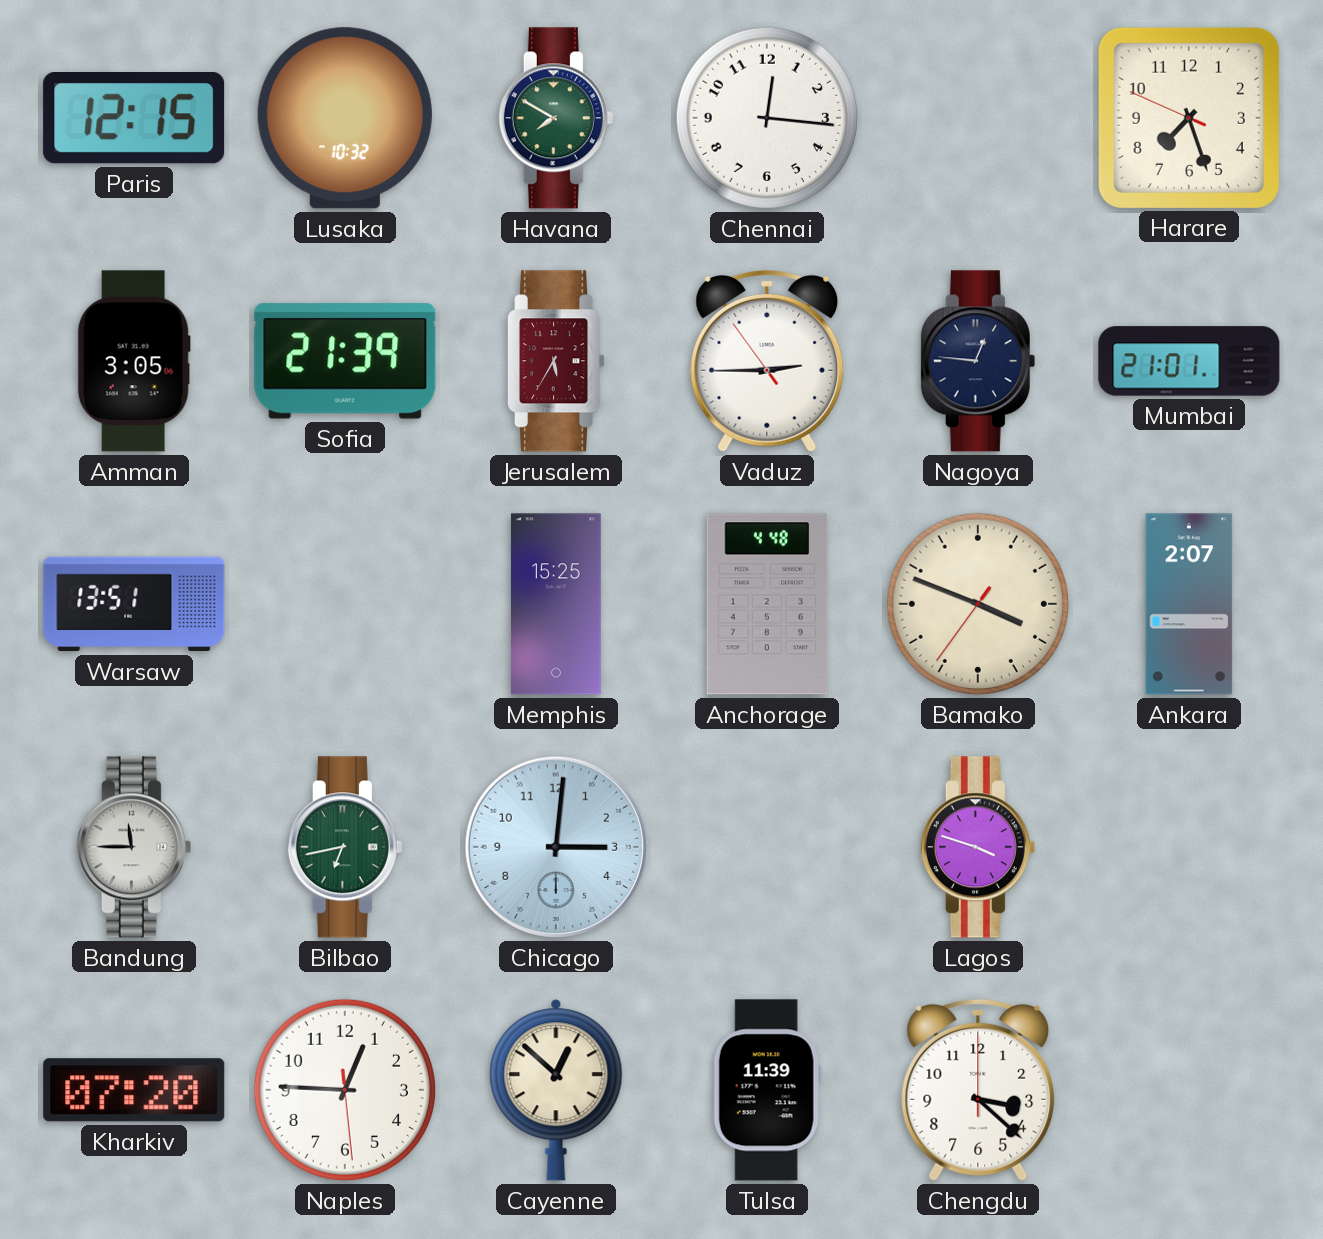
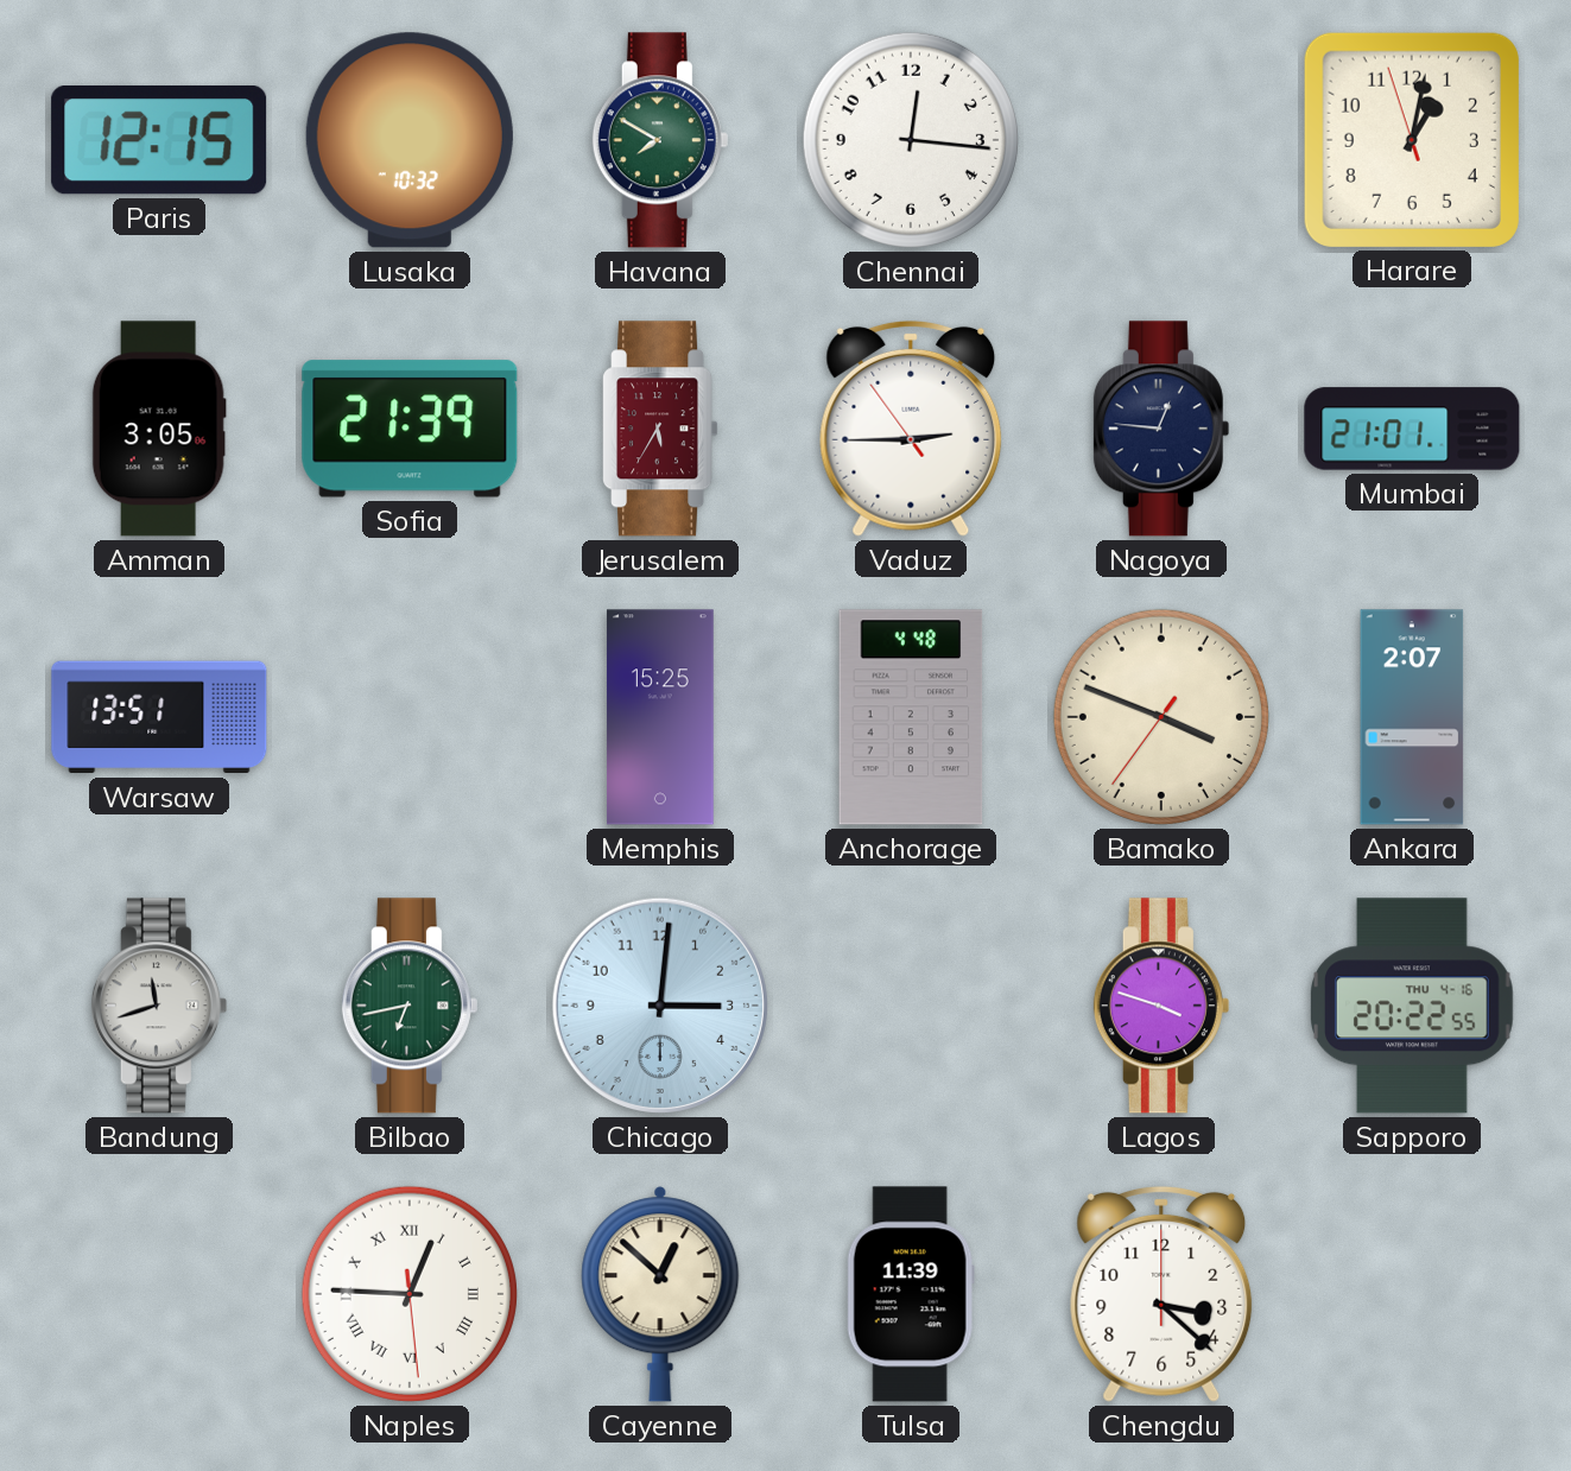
Harare: 7:26 -> 1:01 (1412, 140)
Bandung: 11:45 -> 11:42 (159, 1006)
Sapporo: none -> 20:22 (1413, 1006)
Kharkiv: 07:20 -> none (134, 1090)
Naples numerals: Arabic -> Roman (410, 1294)
